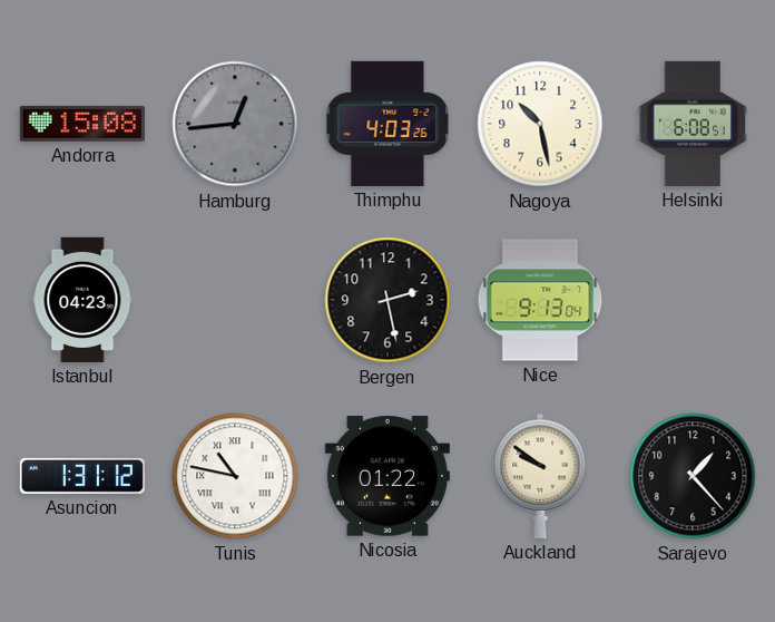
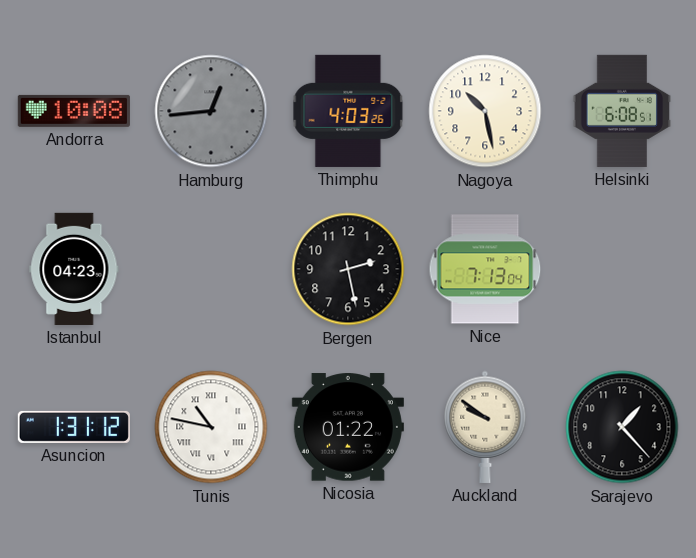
Andorra: 15:08 -> 10:08 (74, 111)
Nice: 9:13 -> 7:13 (485, 269)
